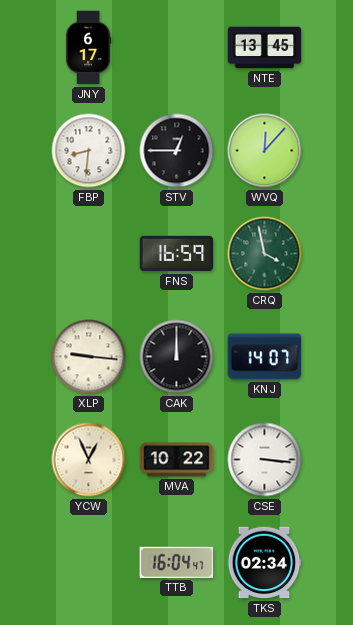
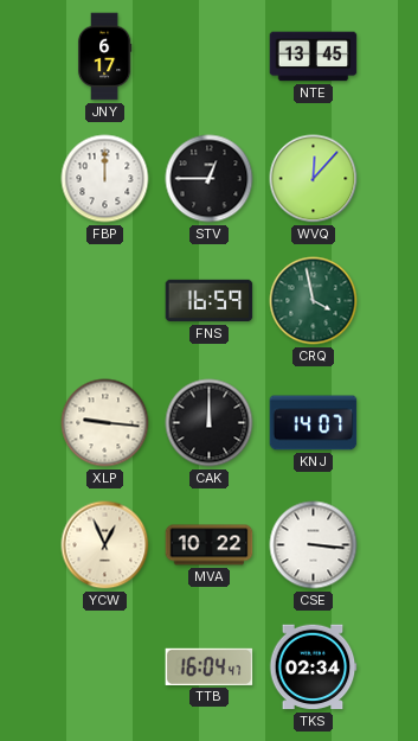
FBP: 8:31 -> 12:00 (105, 179)
